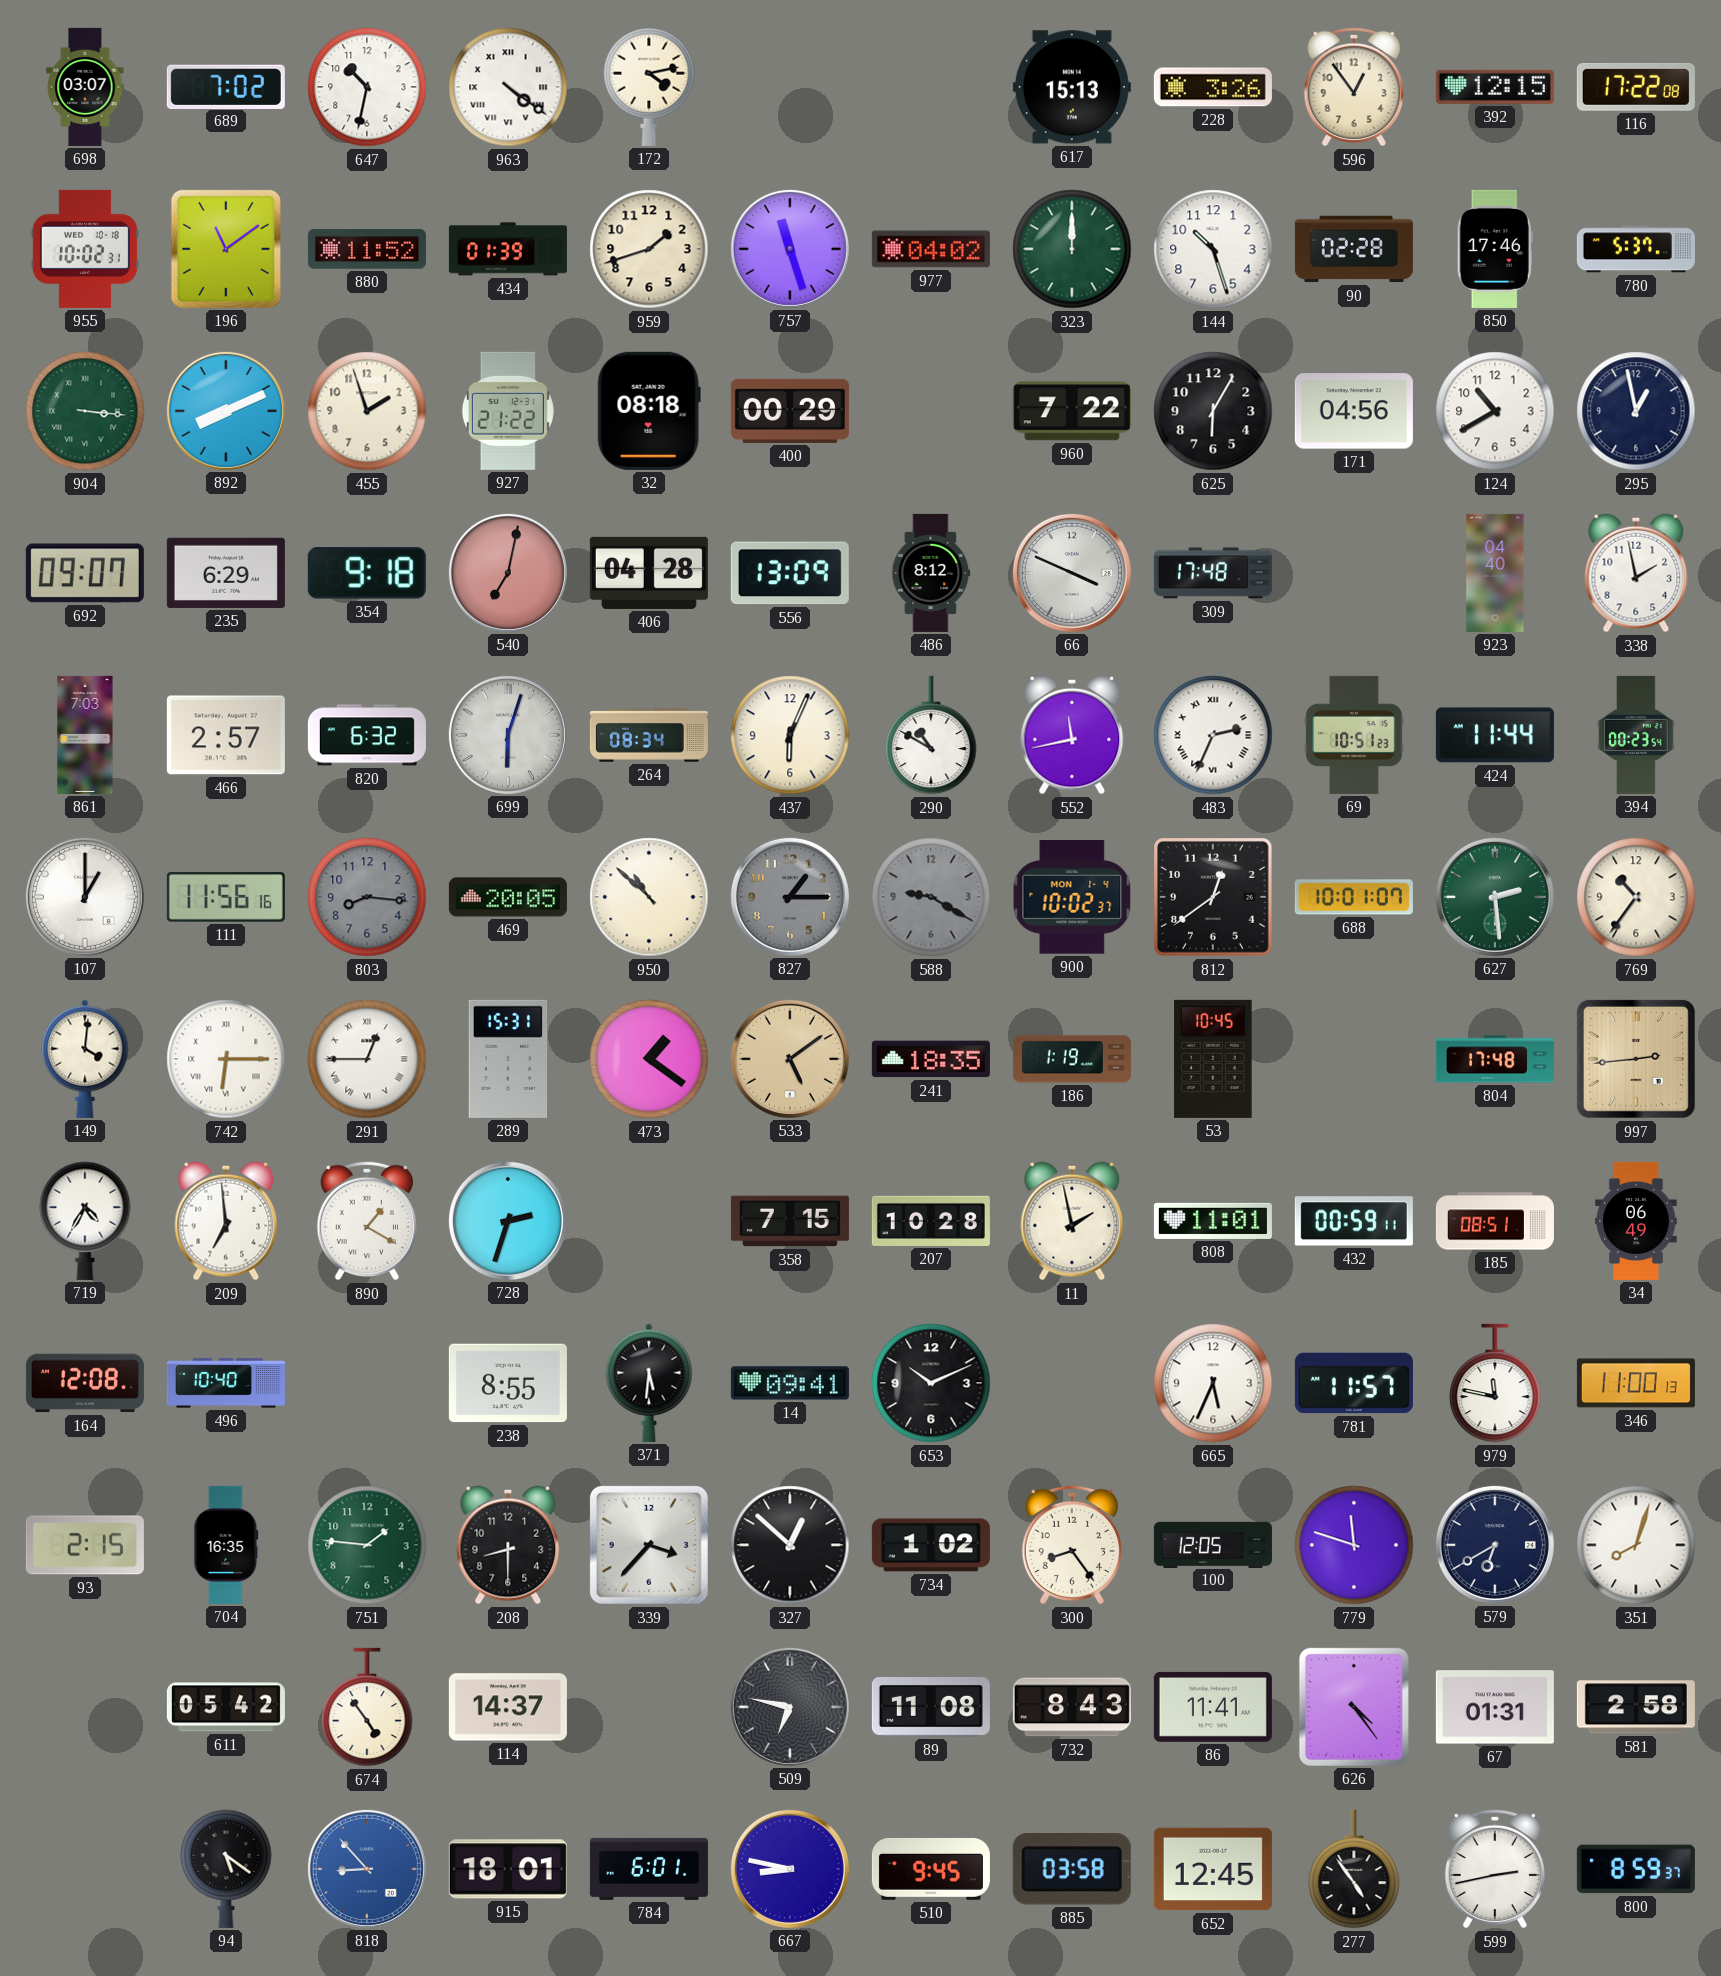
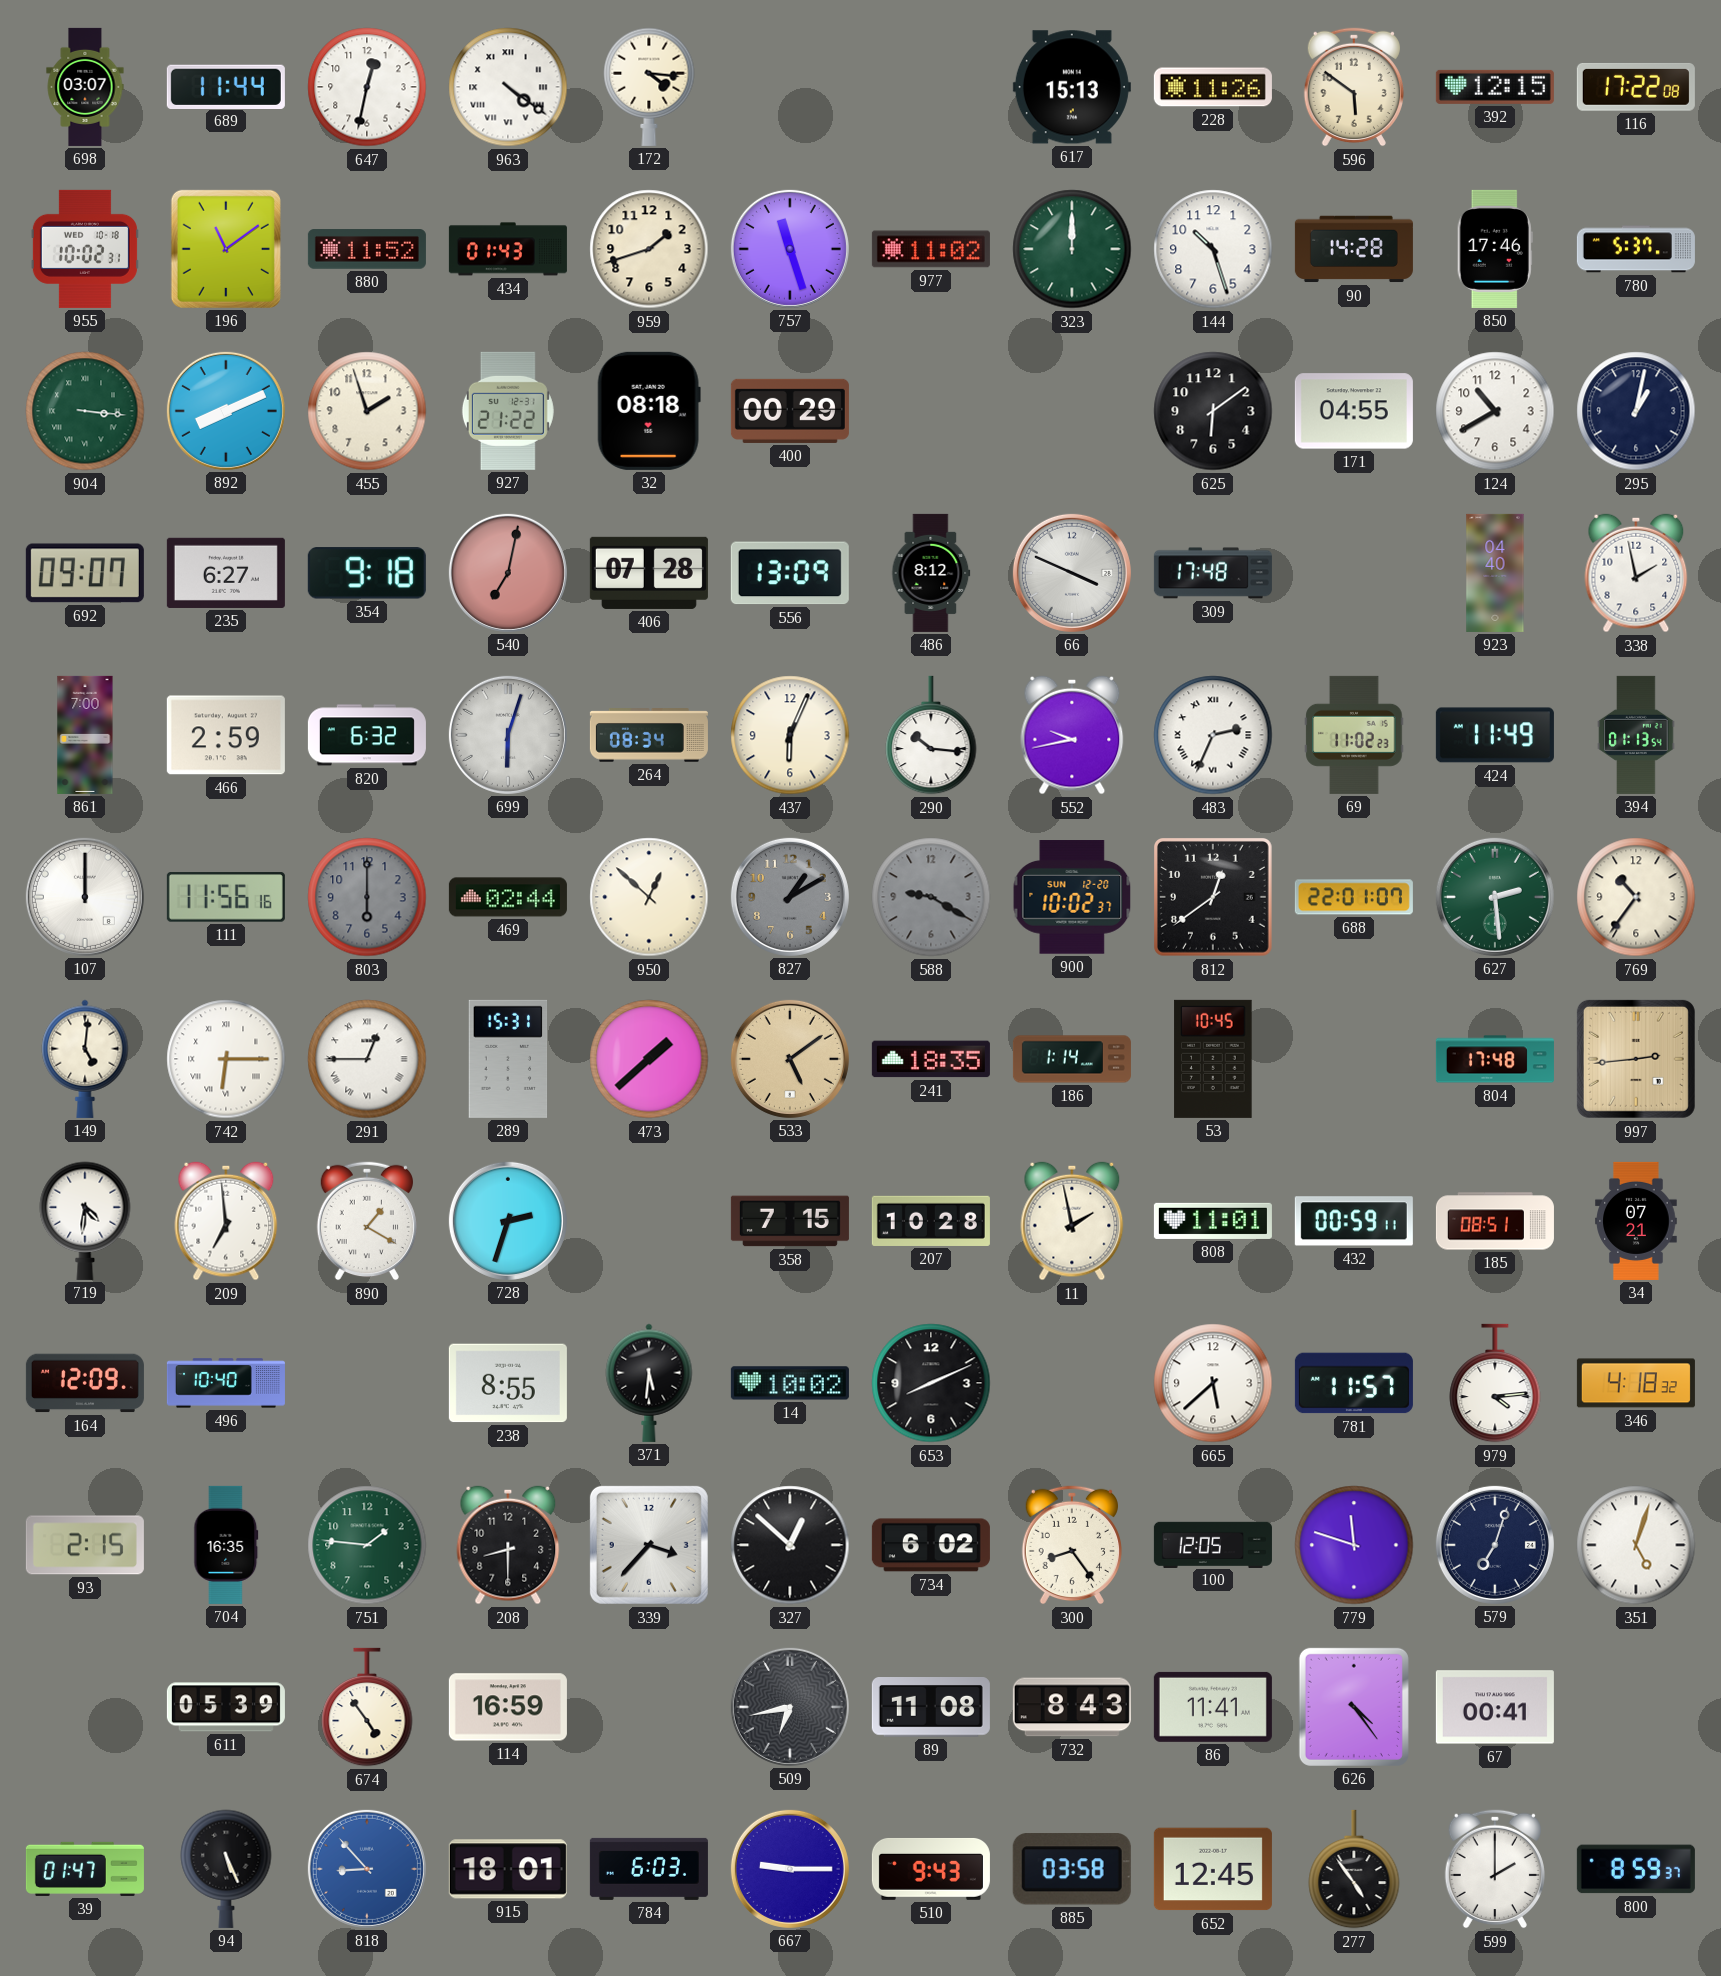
689: 7:02 -> 11:44 (226, 86)
647: 10:32 -> 12:32 (367, 87)
172: 4:13 -> 4:16 (649, 87)
228: 3:26 -> 11:26 (1213, 87)
596: 12:54 -> 5:51 (1354, 87)
434: 01:39 -> 01:43 (508, 249)
977: 04:02 -> 11:02 (931, 249)
90: 02:28 -> 14:28 (1354, 249)
960: 7:22 -> none (1072, 411)
625: 6:05 -> 6:09 (1213, 411)
171: 04:56 -> 04:55 (1354, 411)
295: 12:58 -> 1:02 (1636, 411)
235: 6:29 -> 6:27 (226, 573)
406: 04:28 -> 07:28 (649, 573)
861: 7:03 -> 7:00 (85, 735)
466: 2:57 -> 2:59 (226, 735)
290: 10:50 -> 10:16 (931, 735)
552: 11:43 -> 9:43 (1072, 735)
69: 10:51 -> 11:02 (1354, 735)
424: 11:44 -> 11:49 (1495, 735)
394: 00:23 -> 01:13 (1636, 735)
107: 1:00 -> 12:00 (85, 897)
803: 8:16 -> 6:00 (367, 897)
469: 20:05 -> 02:44 (508, 897)
950: 10:52 -> 12:52 (649, 897)
827: 1:15 -> 1:10 (790, 897)
900 date: MON 1-4 -> SUN 12-20 (1072, 897)
688: 10:01 -> 22:01 (1354, 897)
149: 4:01 -> 5:01 (85, 1059)
473: 1:21 -> 1:38 (649, 1059)
186: 1:19 -> 1:14 (1072, 1059)
719: 4:35 -> 4:31 (85, 1221)
34: 06:49 -> 07:21 (1636, 1221)
164: 12:08 -> 12:09 (85, 1383)
14: 09:41 -> 10:02 (790, 1383)
653: 10:11 -> 8:11 (931, 1383)
665: 5:34 -> 5:38 (1213, 1383)
979: 11:47 -> 4:14 (1495, 1383)
346: 11:00 -> 4:18 (1636, 1383)
734: 1:02 -> 6:02 (931, 1545)
579: 6:40 -> 7:03 (1495, 1545)
351: 8:03 -> 5:03 (1636, 1545)
611: 05:42 -> 05:39 (226, 1707)
114: 14:37 -> 16:59 (508, 1707)
509: 6:47 -> 6:43 (790, 1707)
67: 01:31 -> 00:41 (1495, 1707)
581: 2:58 -> none (1636, 1707)
39: none -> 01:47 (85, 1869)
94: 5:21 -> 5:26 (226, 1869)
784: 6:01 -> 6:03 (649, 1869)
667: 8:47 -> 9:15 (790, 1869)
510: 9:45 -> 9:43 (931, 1869)
599: 2:43 -> 2:00 (1495, 1869)
